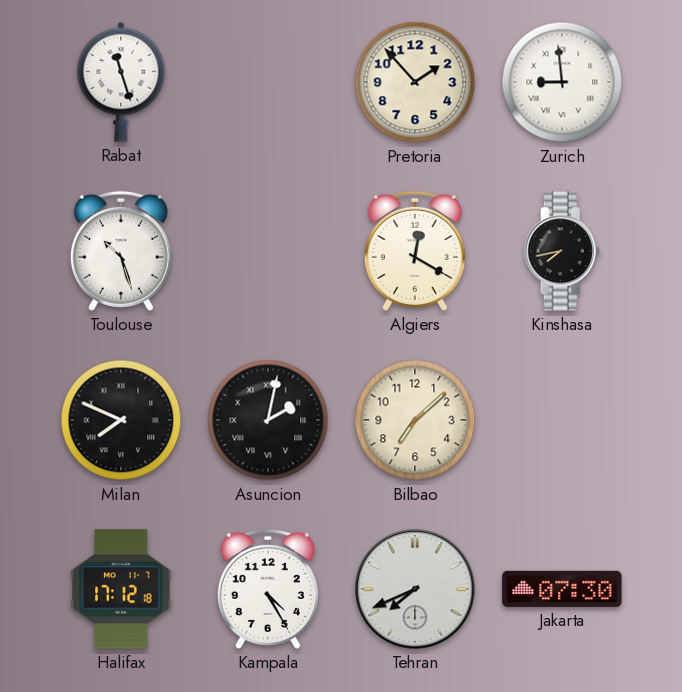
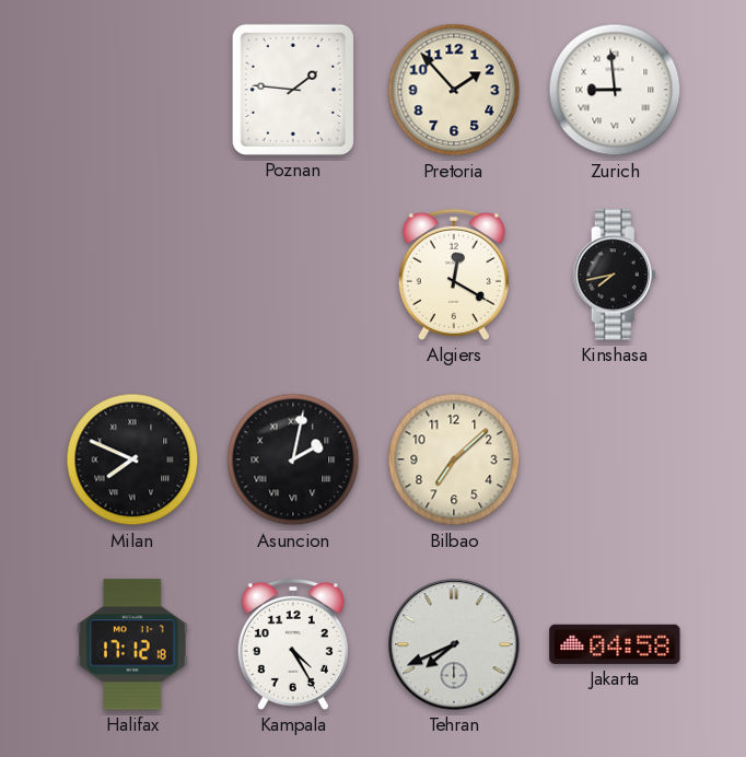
Rabat: 11:27 -> none (121, 82)
Poznan: none -> 1:46 (293, 90)
Toulouse: 10:27 -> none (121, 251)
Jakarta: 07:30 -> 04:58 (615, 644)
